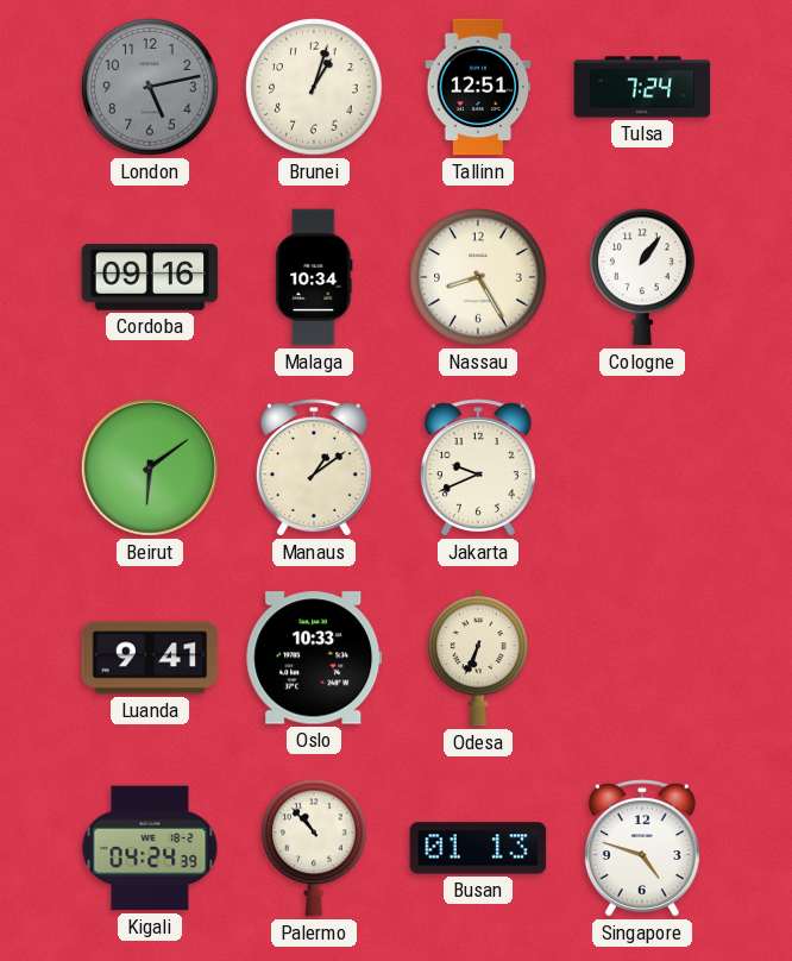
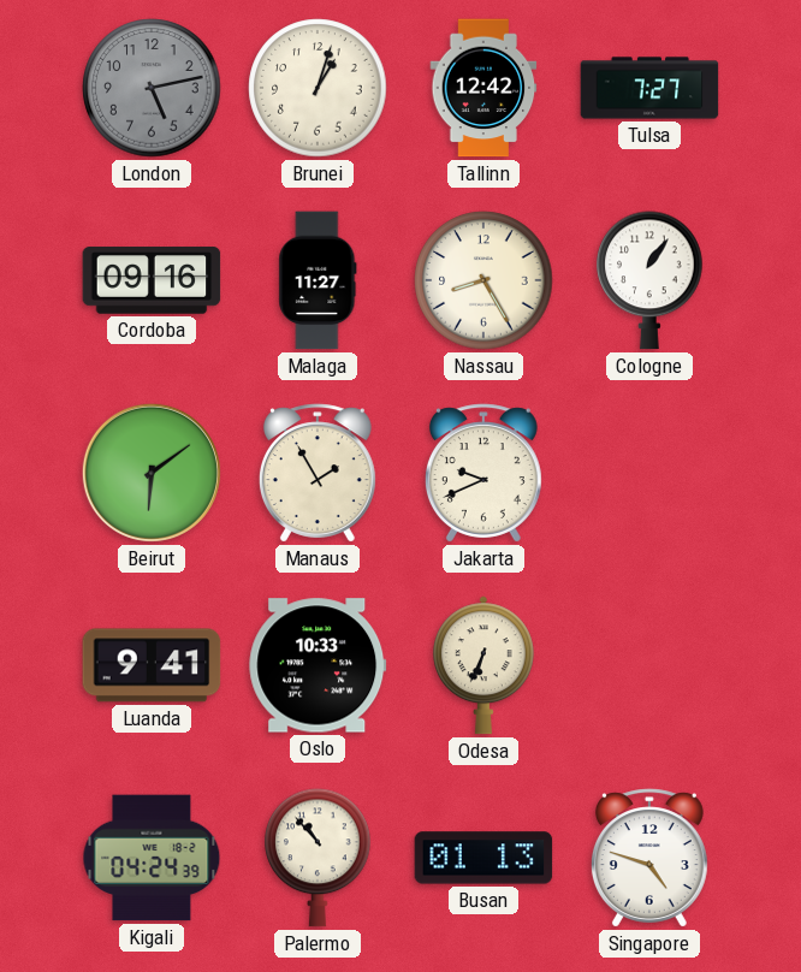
Tallinn: 12:51 -> 12:42 (483, 88)
Tulsa: 7:24 -> 7:27 (649, 88)
Malaga: 10:34 -> 11:27 (318, 280)
Manaus: 1:09 -> 1:55 (318, 473)
